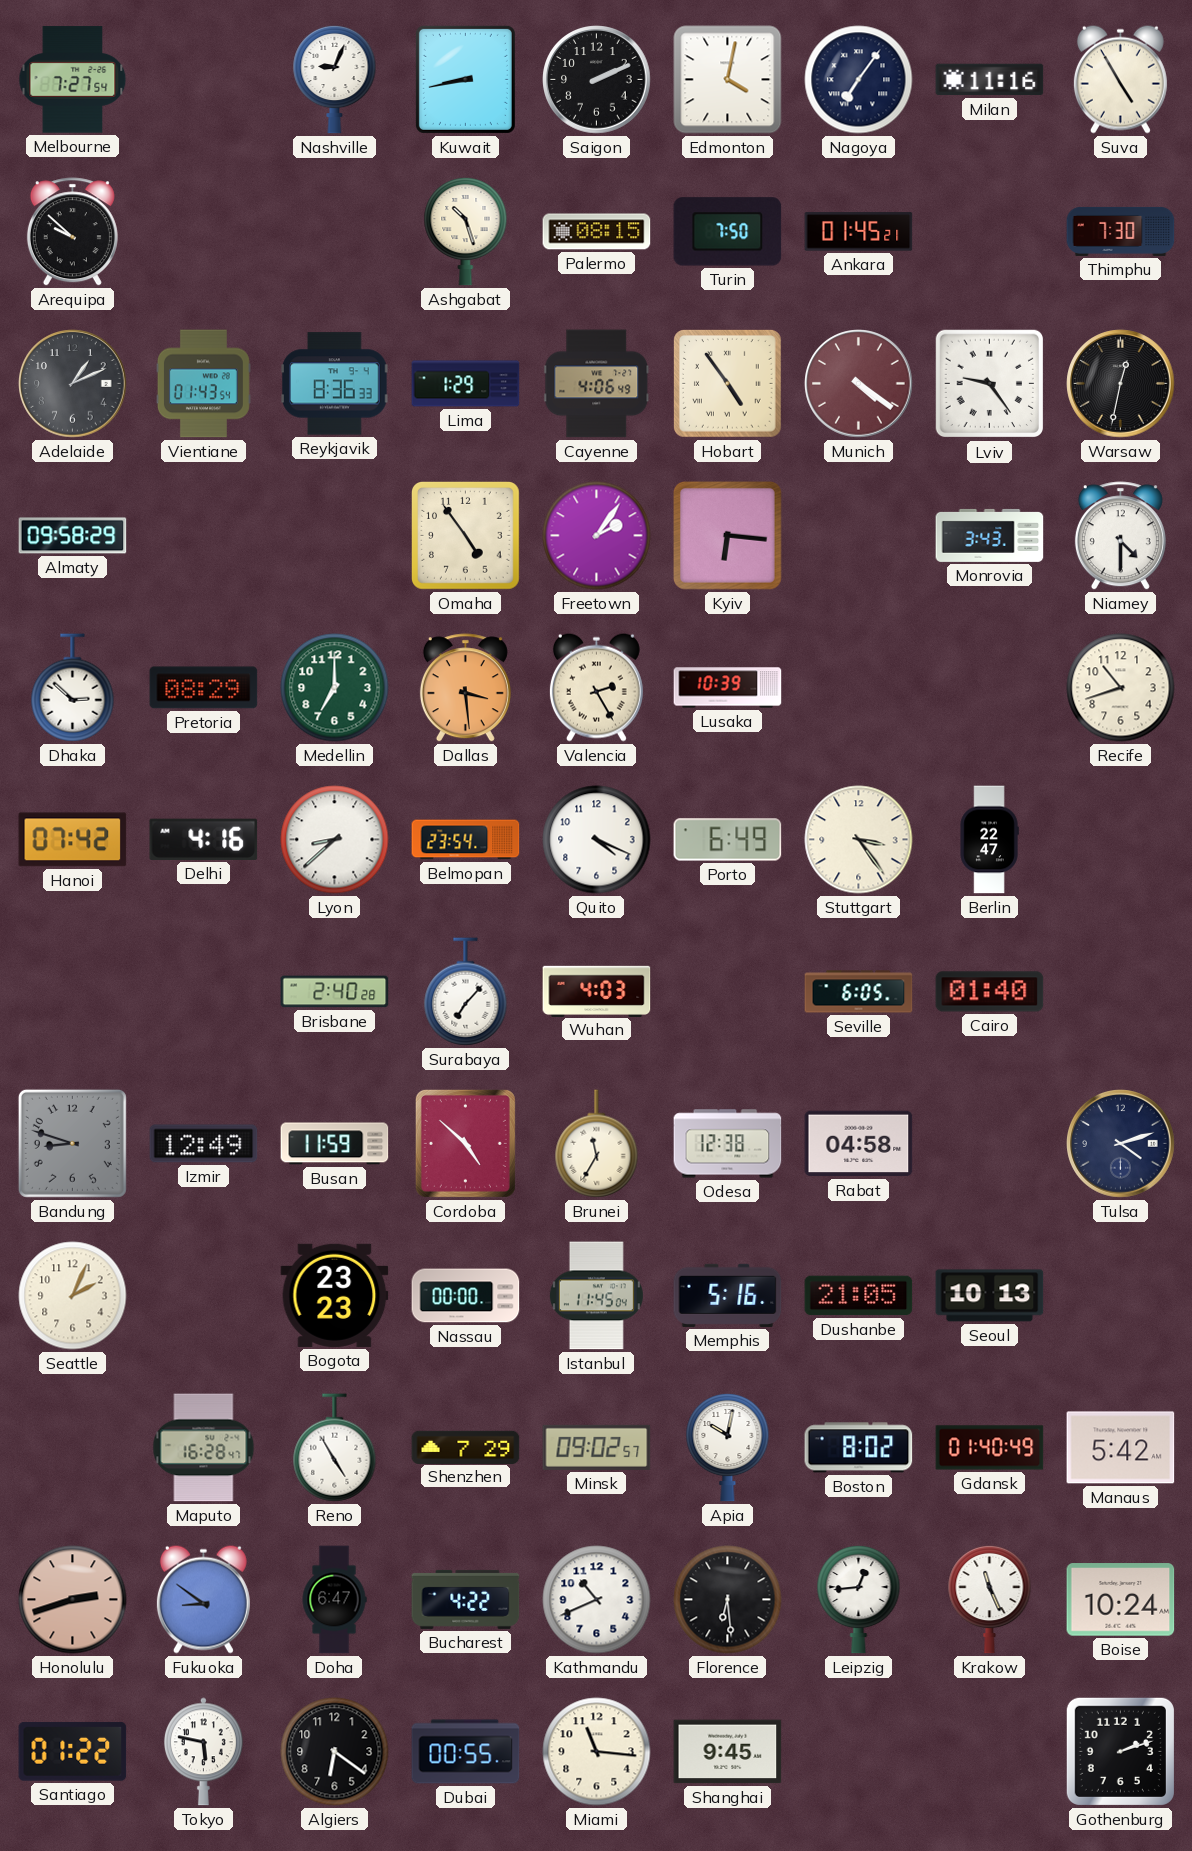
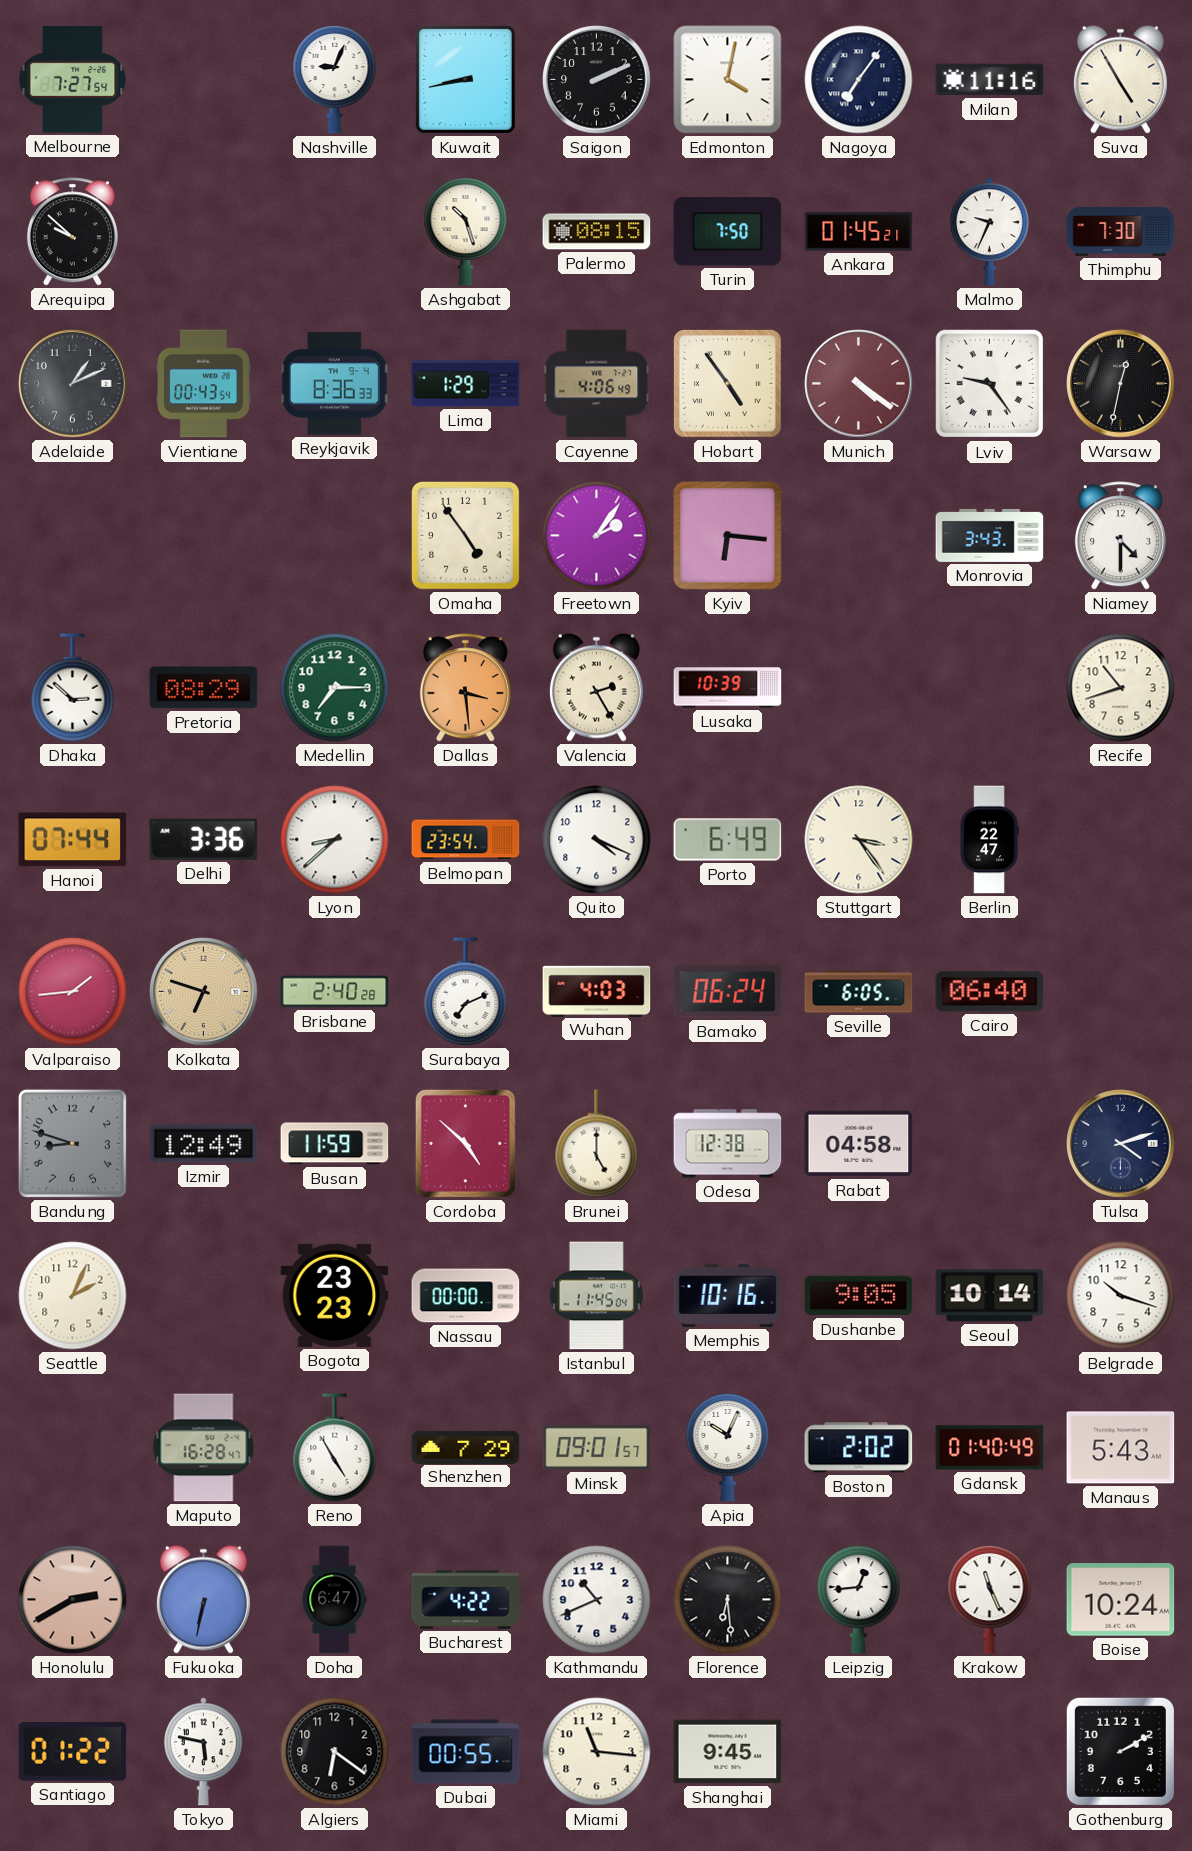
Malmo: none -> 9:34 (989, 232)
Vientiane: 01:43 -> 00:43 (203, 384)
Almaty: 09:58 -> none (73, 536)
Medellin: 7:00 -> 7:15 (335, 688)
Hanoi: 07:42 -> 07:44 (73, 840)
Delhi: 4:16 -> 3:36 (204, 839)
Valparaiso: none -> 1:44 (73, 992)
Kolkata: none -> 6:48 (204, 992)
Surabaya: 7:07 -> 7:11 (466, 992)
Bamako: none -> 06:24 (728, 992)
Cairo: 01:40 -> 06:40 (990, 992)
Brunei: 11:35 -> 5:00 (597, 1144)
Memphis: 5:16 -> 10:16 (728, 1295)
Dushanbe: 21:05 -> 9:05 (859, 1296)
Seoul: 10:13 -> 10:14 (990, 1296)
Belgrade: none -> 10:18 (1121, 1296)
Minsk: 09:02 -> 09:01 (597, 1447)
Apia: 10:02 -> 10:04 (728, 1447)
Boston: 8:02 -> 2:02 (859, 1448)
Manaus: 5:42 -> 5:43 (1121, 1448)
Honolulu: 2:42 -> 2:40 (73, 1600)
Fukuoka: 8:51 -> 6:32 (203, 1599)
Gothenburg: 2:12 -> 2:10 (1120, 1751)
